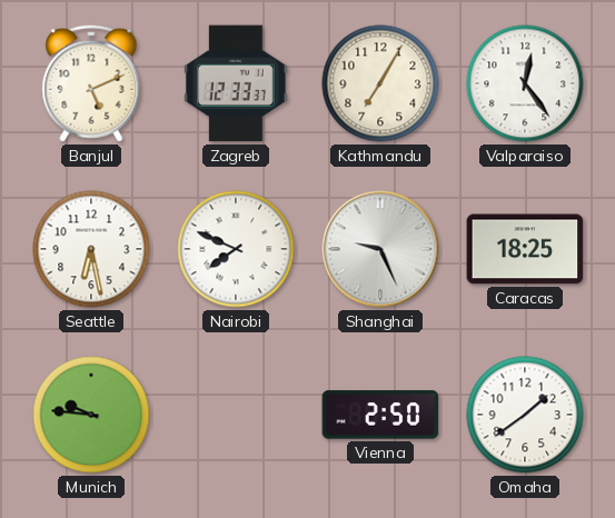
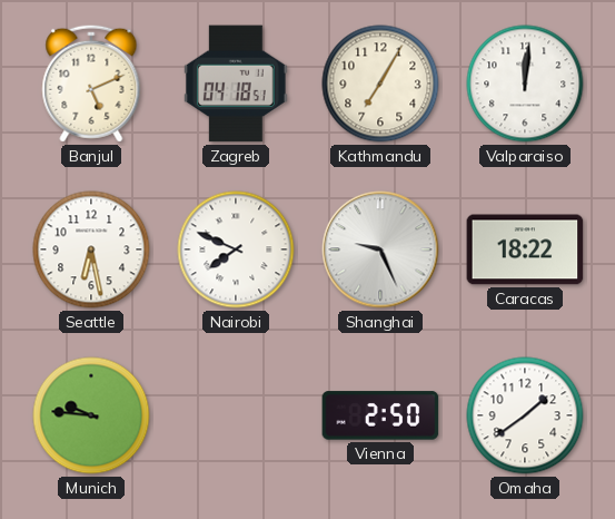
Zagreb: 12:33 -> 04:18 (237, 84)
Valparaiso: 12:24 -> 12:01 (525, 84)
Caracas: 18:25 -> 18:22 (525, 249)
